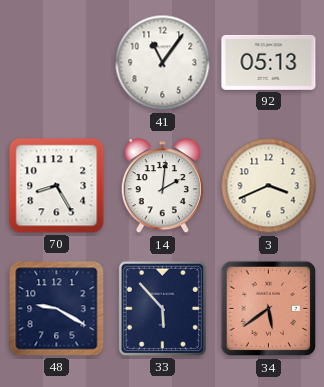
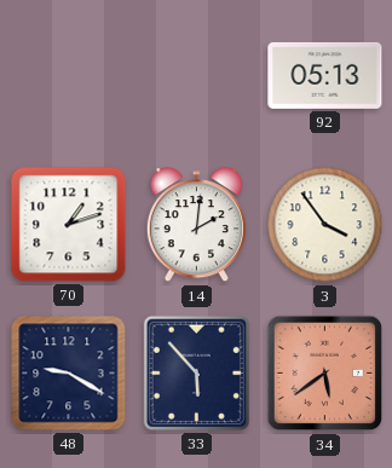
41: 11:06 -> none (163, 63)
70: 8:25 -> 1:12 (69, 225)
3: 3:41 -> 3:54 (325, 225)
